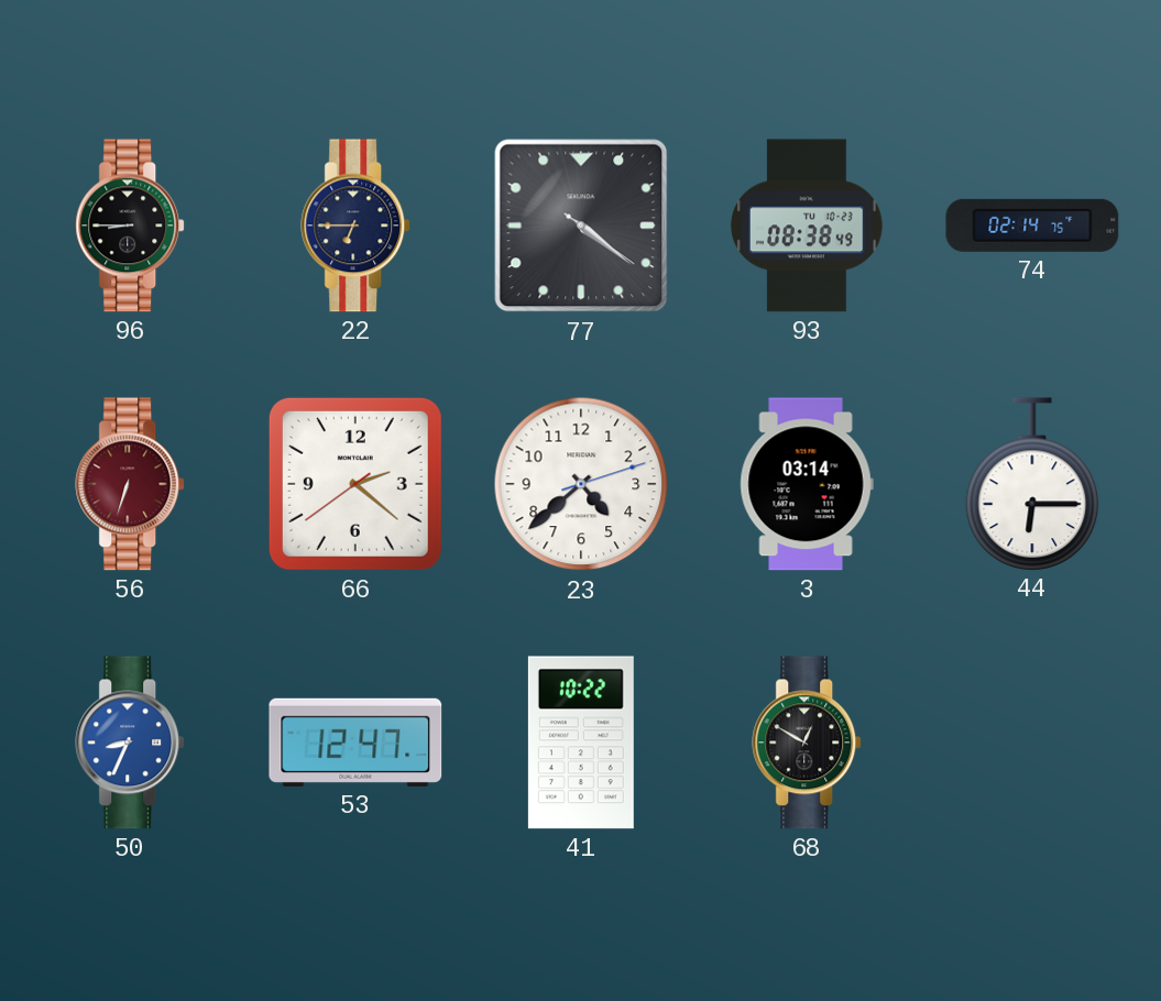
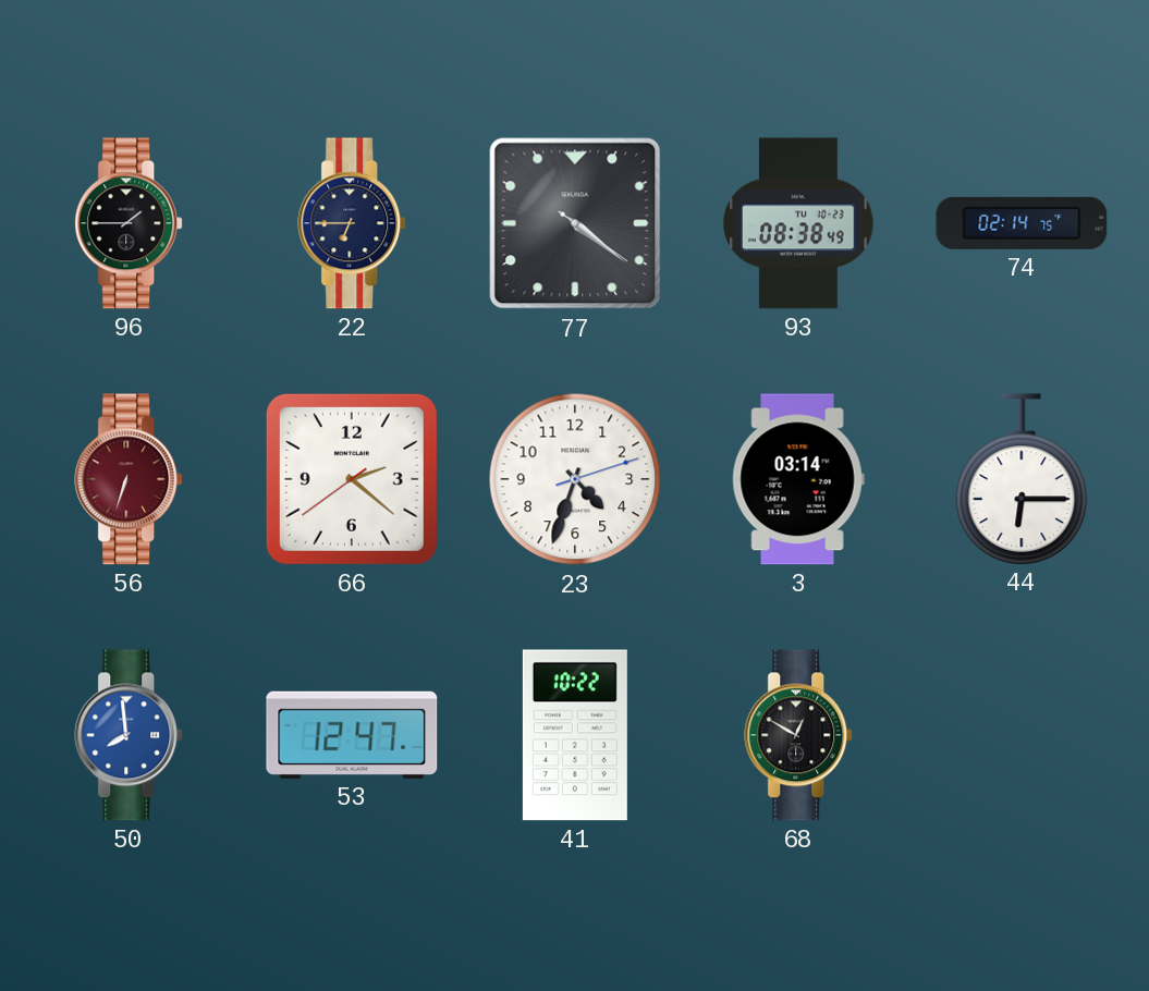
96: 8:45 -> 1:45 (130, 223)
23: 4:38 -> 4:33 (575, 479)
50: 8:34 -> 7:59 (130, 735)
